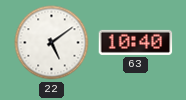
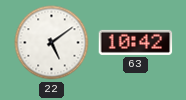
63: 10:40 -> 10:42 (136, 42)
